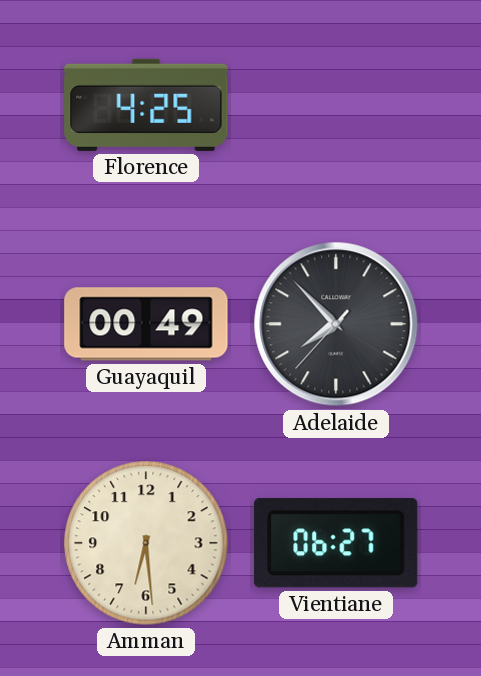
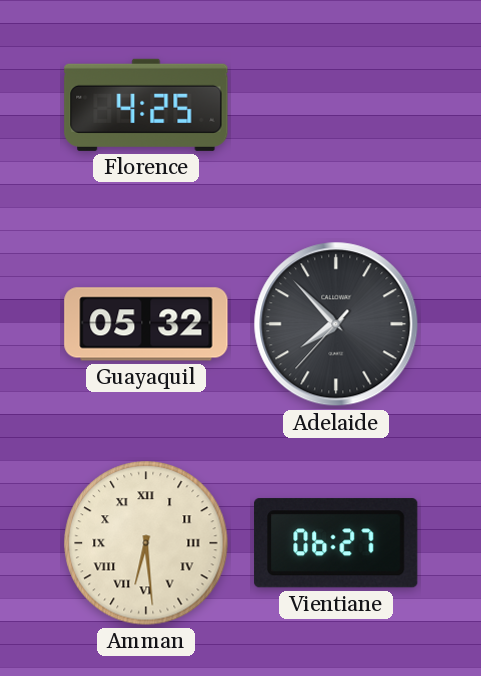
Guayaquil: 00:49 -> 05:32 (146, 324)
Amman numerals: Arabic -> Roman (146, 543)
